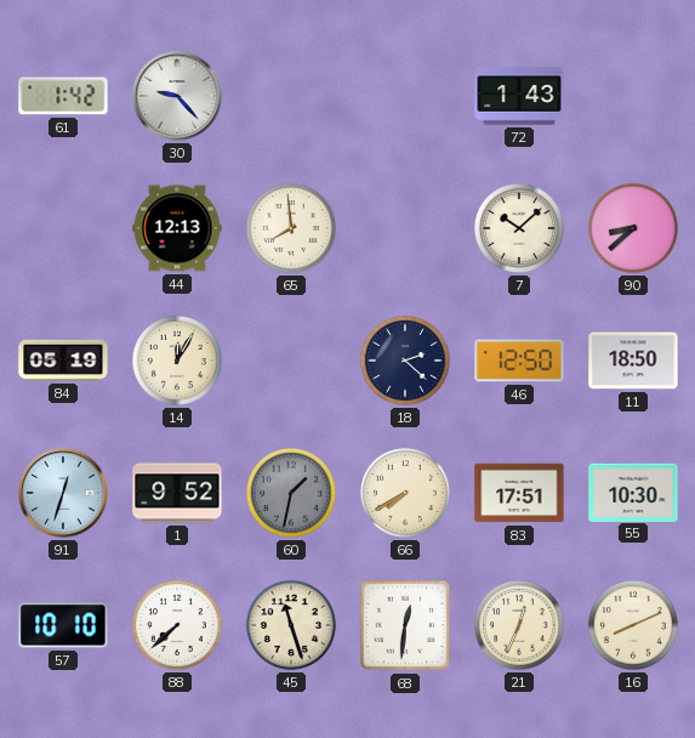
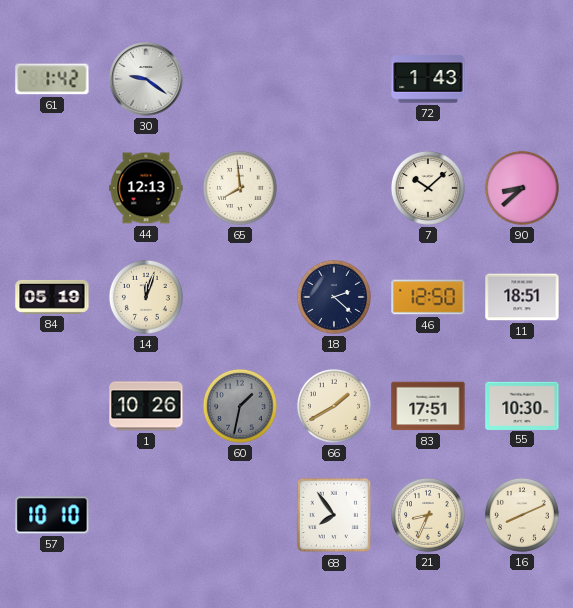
30: 9:23 -> 9:21 (146, 79)
14: 12:05 -> 12:03 (146, 297)
11: 18:50 -> 18:51 (522, 297)
91: 12:33 -> none (63, 493)
1: 9:52 -> 10:26 (146, 406)
66: 7:40 -> 1:40 (334, 406)
88: 7:38 -> none (177, 625)
45: 11:27 -> none (291, 625)
68: 12:31 -> 7:54 (334, 515)
21: 12:34 -> 8:34 (428, 515)
